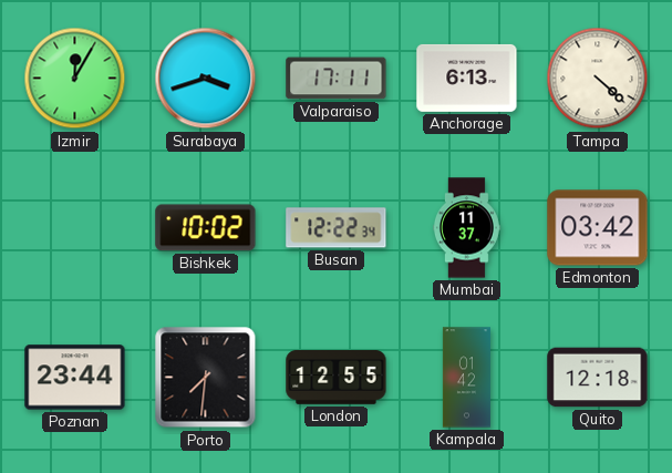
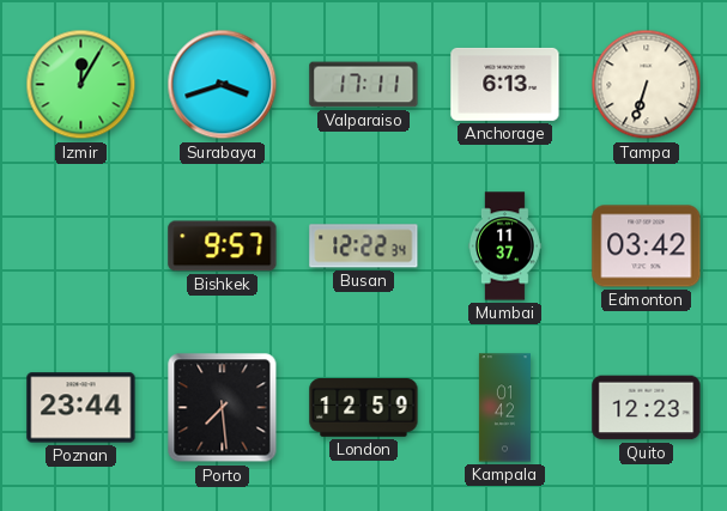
Tampa: 4:22 -> 6:33 (647, 85)
Bishkek: 10:02 -> 9:57 (223, 247)
Porto: 7:31 -> 7:29 (223, 408)
London: 12:55 -> 12:59 (364, 408)
Quito: 12:18 -> 12:23 (647, 408)
